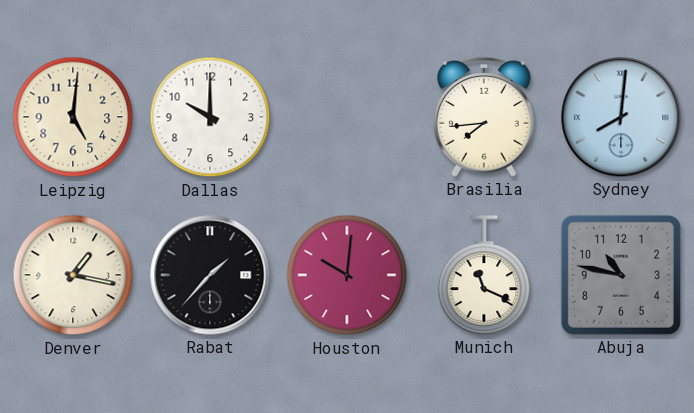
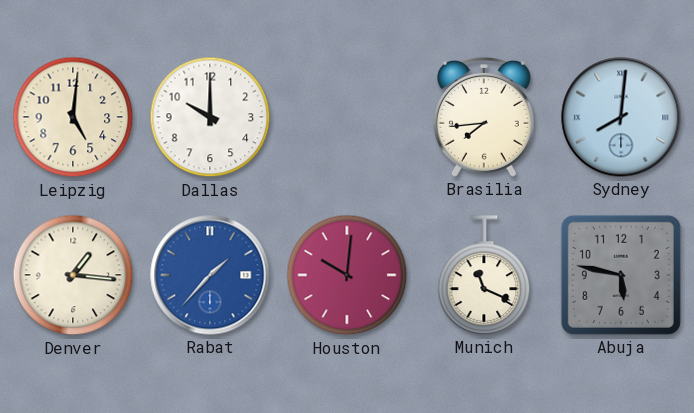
Denver: 1:17 -> 1:16 (73, 275)
Rabat dial: black -> blue (210, 275)
Abuja: 10:47 -> 5:47 (621, 275)
